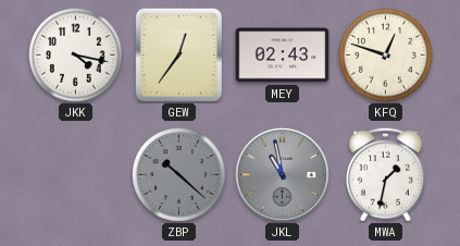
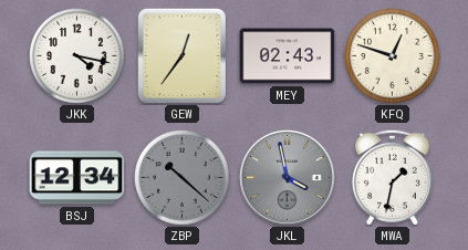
BSJ: none -> 12:34 (77, 178)
JKL: 10:58 -> 3:58 (288, 178)
